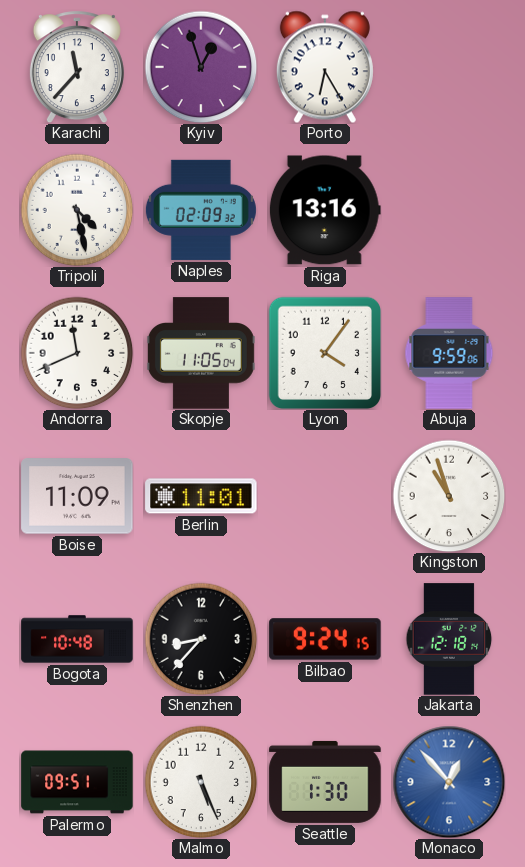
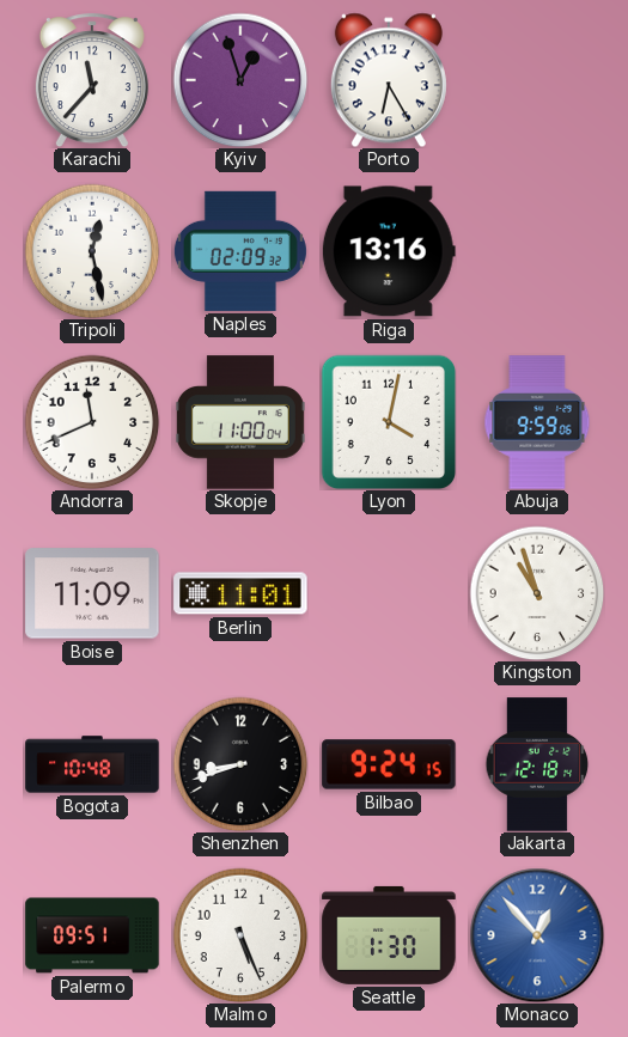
Tripoli: 4:28 -> 12:28 (92, 251)
Skopje: 11:05 -> 11:00 (240, 422)
Lyon: 4:06 -> 4:02 (389, 422)
Shenzhen: 8:37 -> 8:42 (240, 764)
